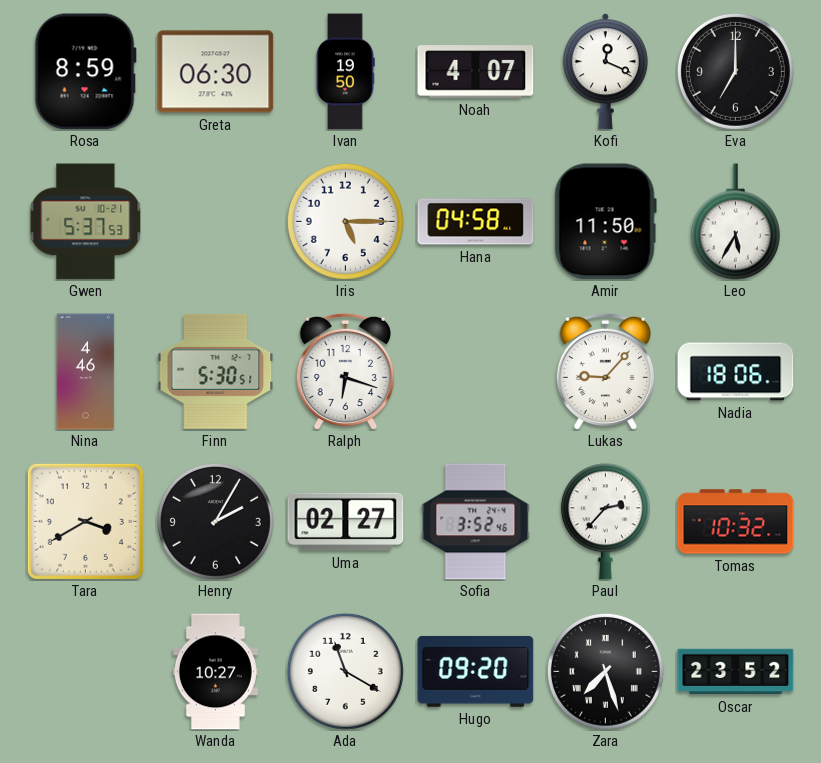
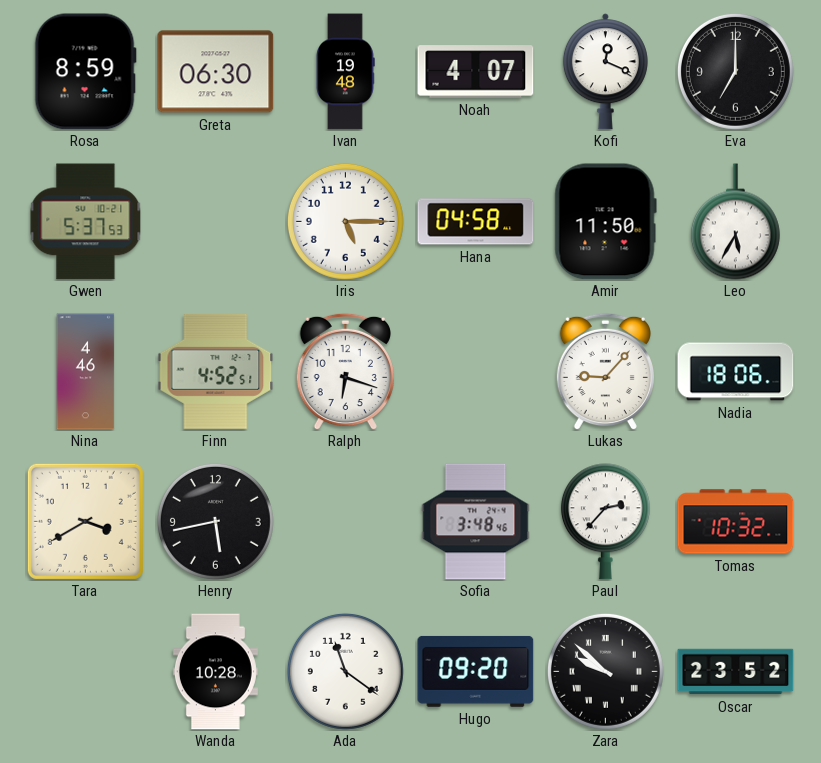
Ivan: 19:50 -> 19:48 (345, 72)
Finn: 5:30 -> 4:52 (216, 371)
Henry: 2:05 -> 5:43 (215, 521)
Uma: 02:27 -> none (346, 522)
Sofia: 3:52 -> 3:48 (476, 522)
Wanda: 10:27 -> 10:28 (215, 672)
Ada: 11:20 -> 11:21 (345, 671)
Zara: 7:27 -> 9:52 (605, 671)
